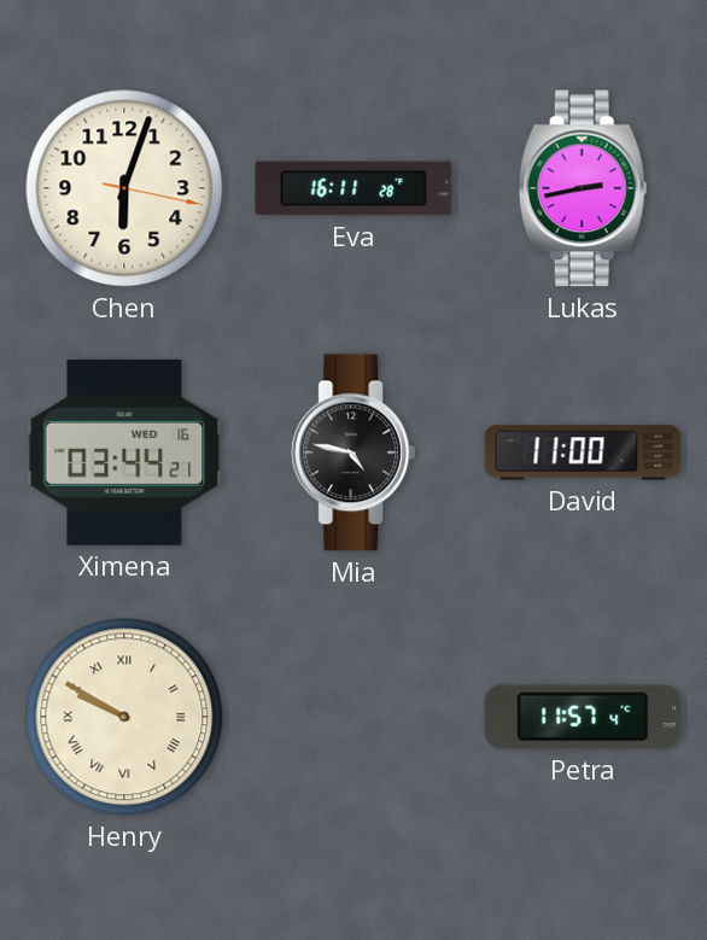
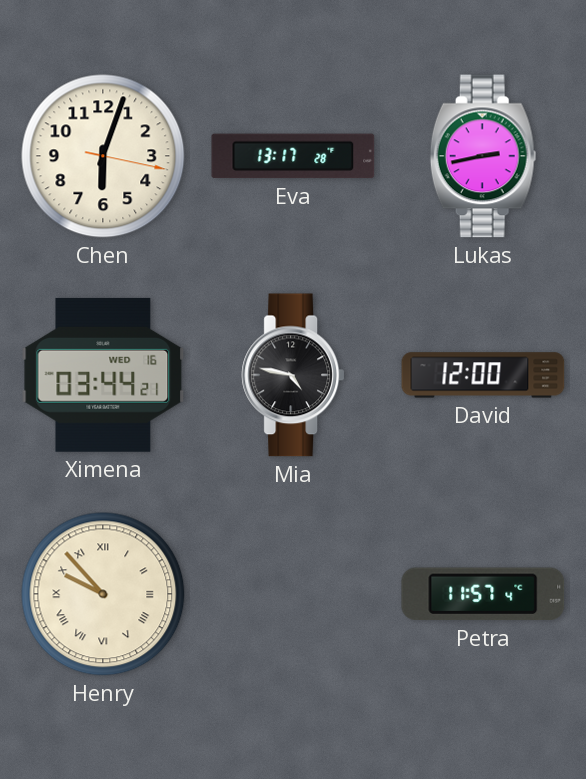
Eva: 16:11 -> 13:17 (293, 156)
David: 11:00 -> 12:00 (483, 375)
Henry: 9:50 -> 9:53 (103, 594)
